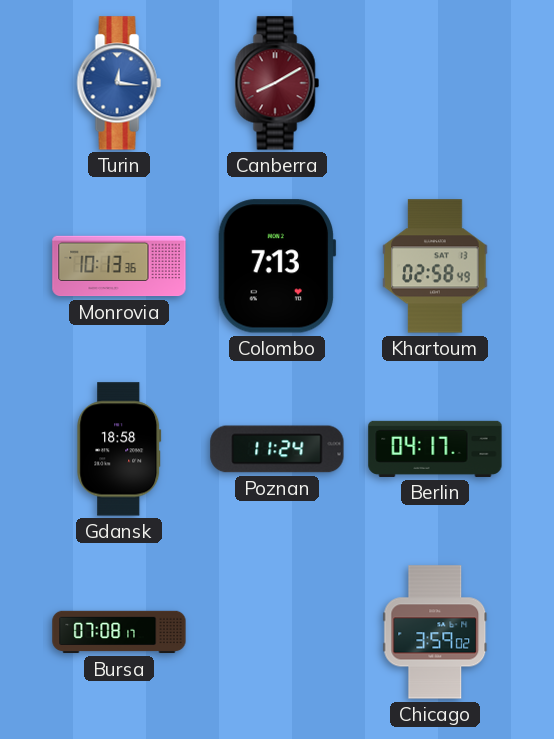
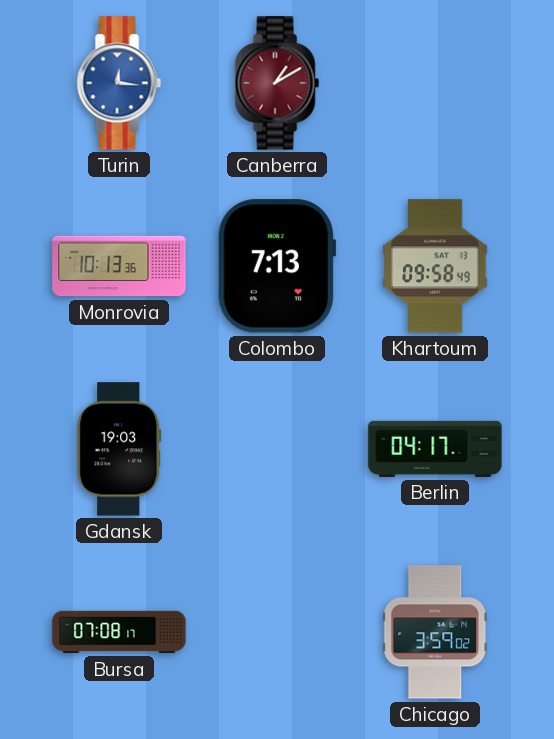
Canberra: 8:10 -> 1:10 (277, 83)
Khartoum: 02:58 -> 09:58 (435, 266)
Gdansk: 18:58 -> 19:03 (119, 449)
Poznan: 11:24 -> none (277, 449)
